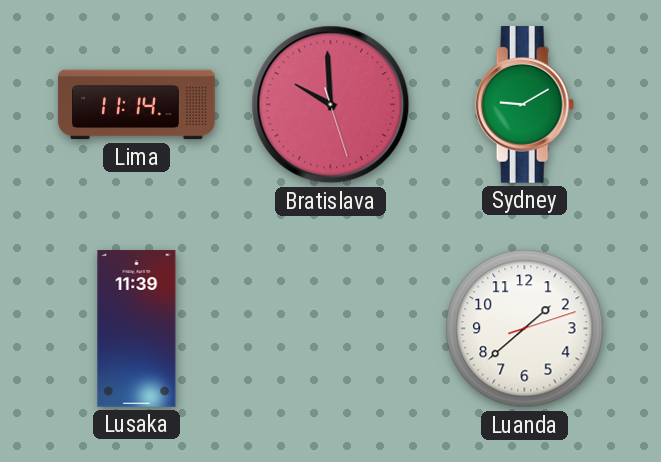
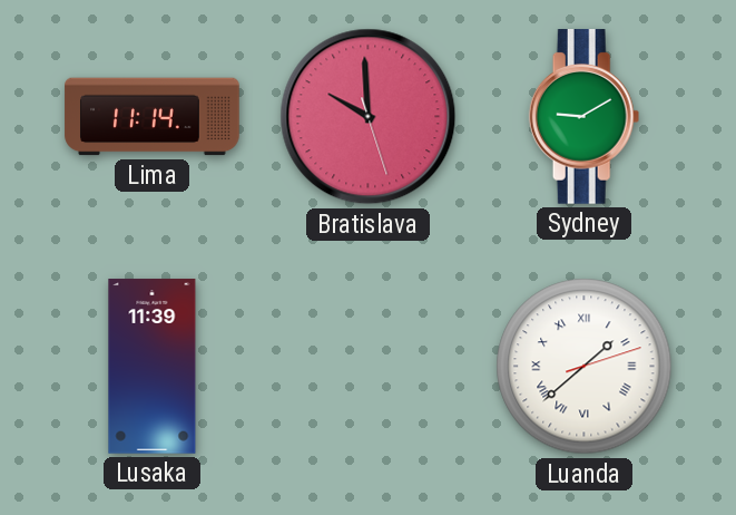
Luanda numerals: Arabic -> Roman (585, 367)
